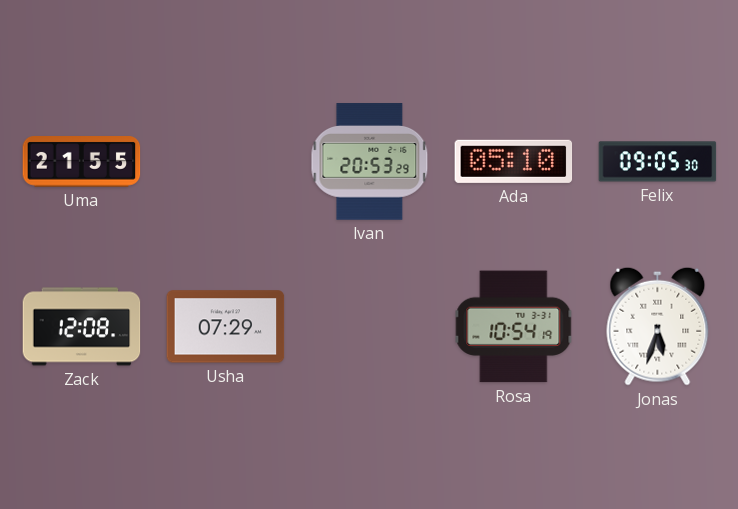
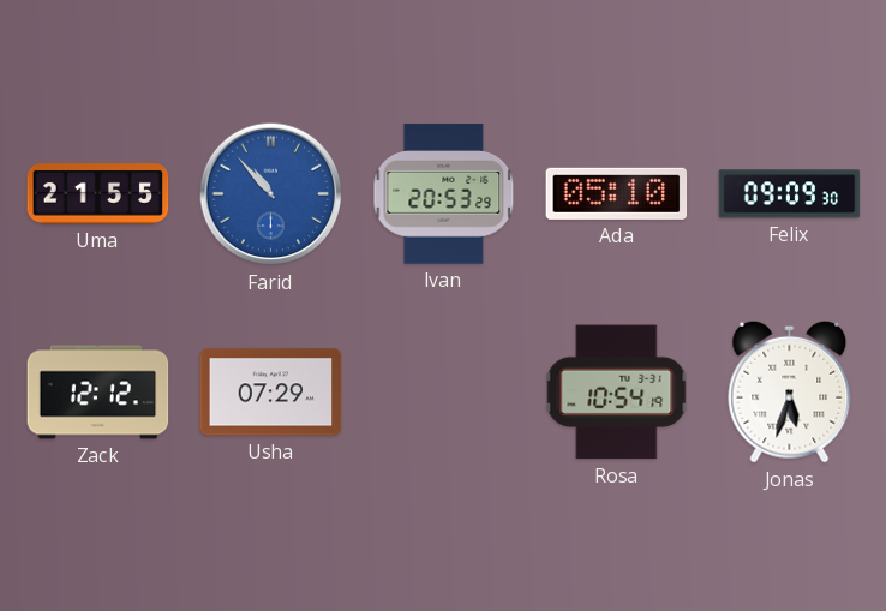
Farid: none -> 10:53 (271, 194)
Felix: 09:05 -> 09:09 (790, 194)
Zack: 12:08 -> 12:12 (98, 393)
